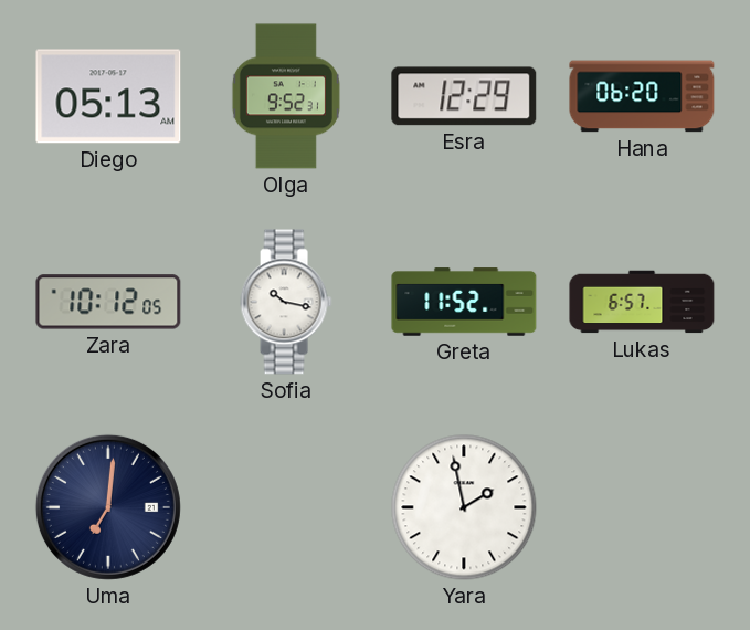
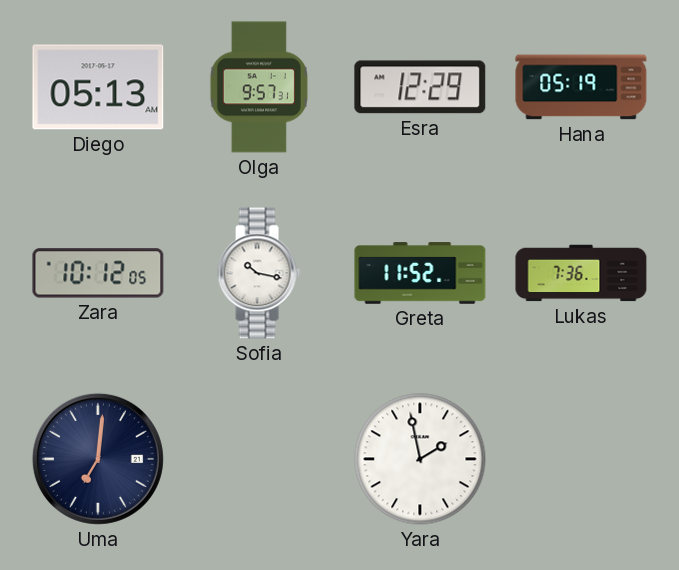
Olga: 9:52 -> 9:57 (259, 87)
Hana: 06:20 -> 05:19 (581, 87)
Lukas: 6:57 -> 7:36 (581, 273)
